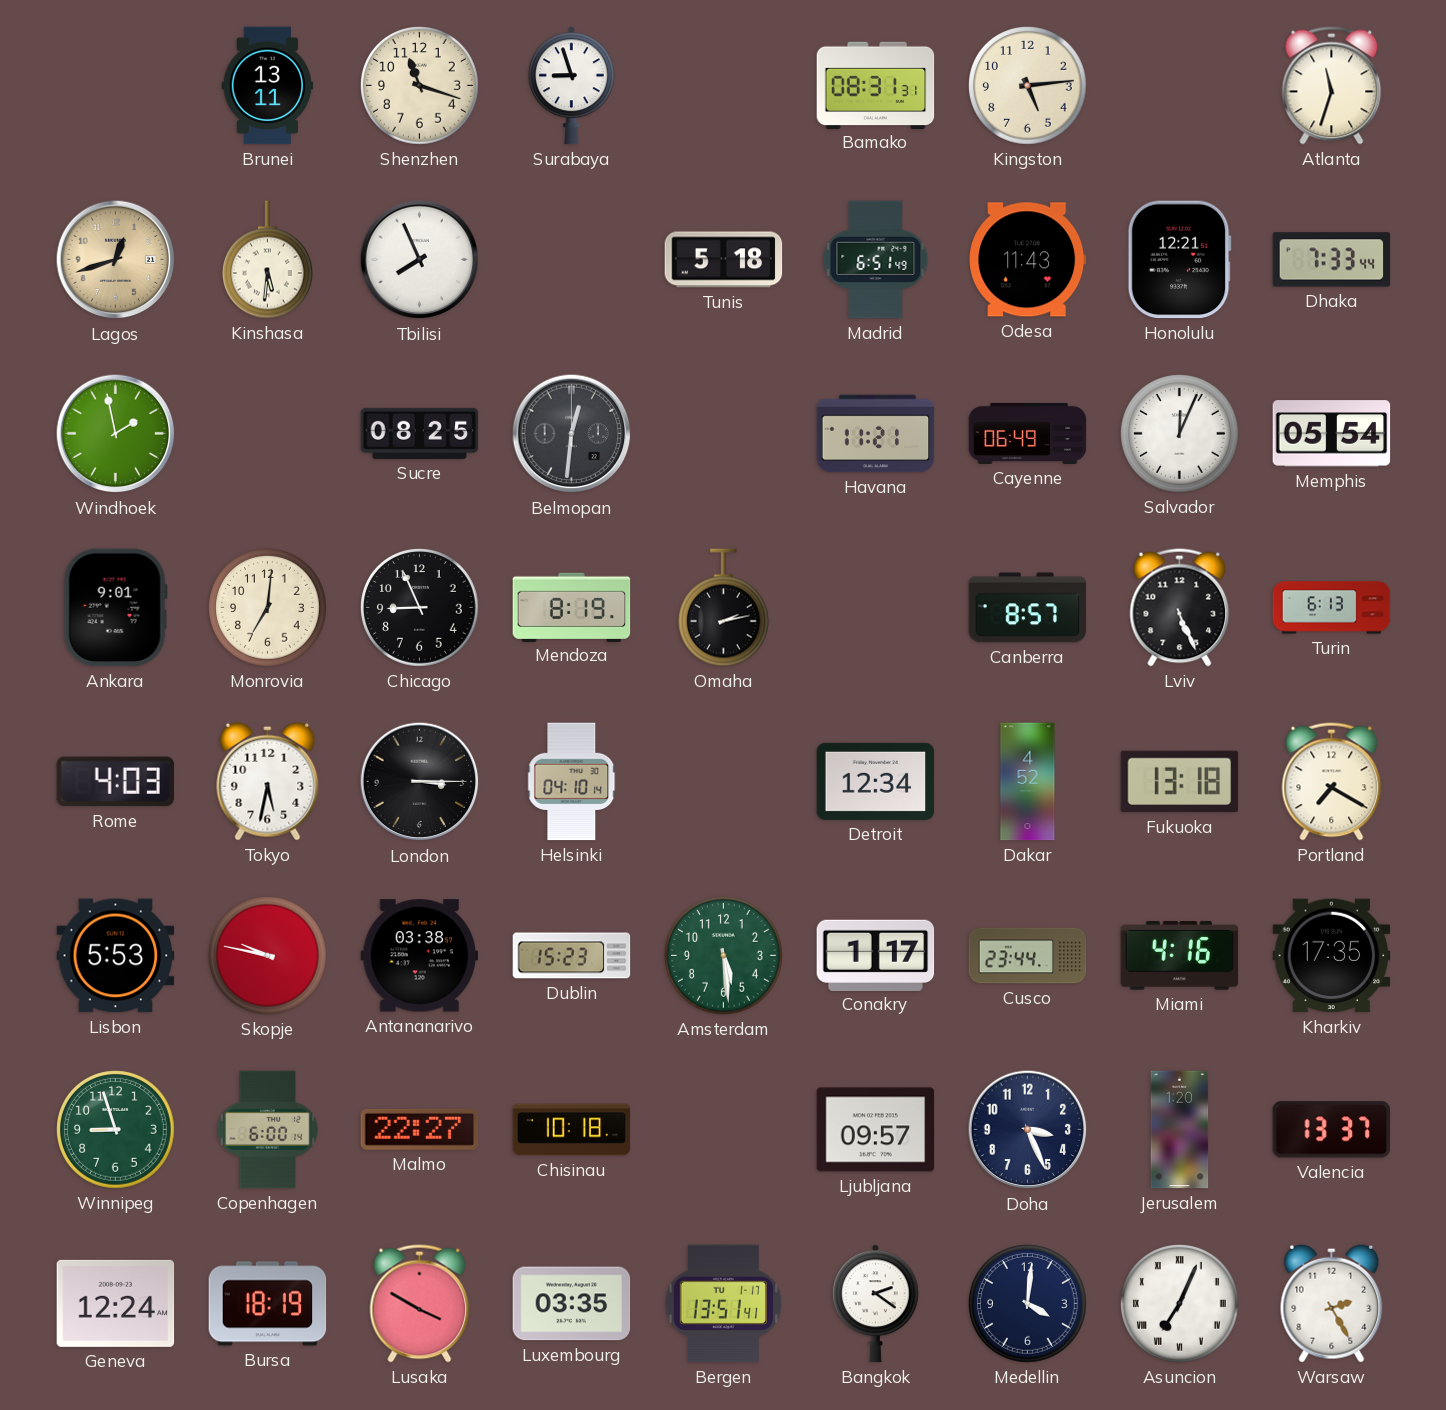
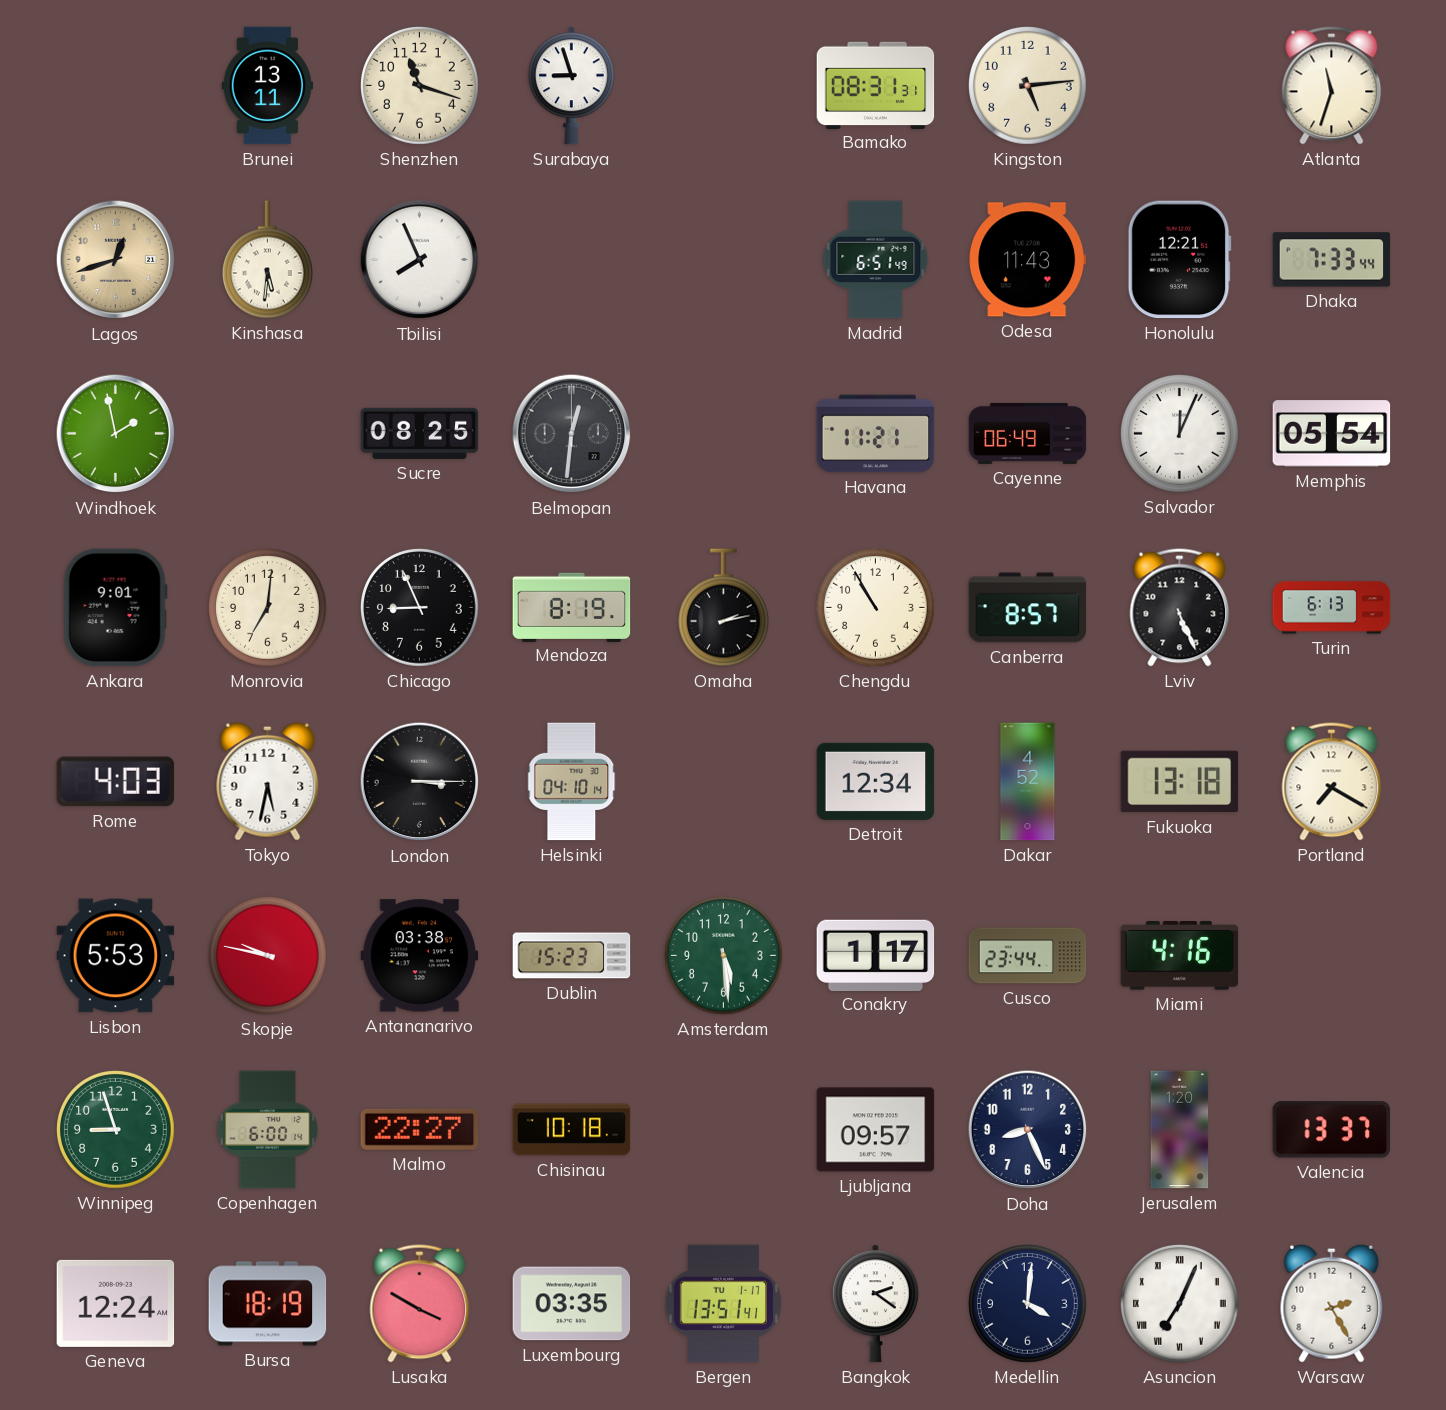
Tunis: 5:18 -> none (724, 260)
Chengdu: none -> 10:55 (876, 608)
Kharkiv: 17:35 -> none (1332, 956)
Doha: 3:26 -> 8:26 (1028, 1130)
